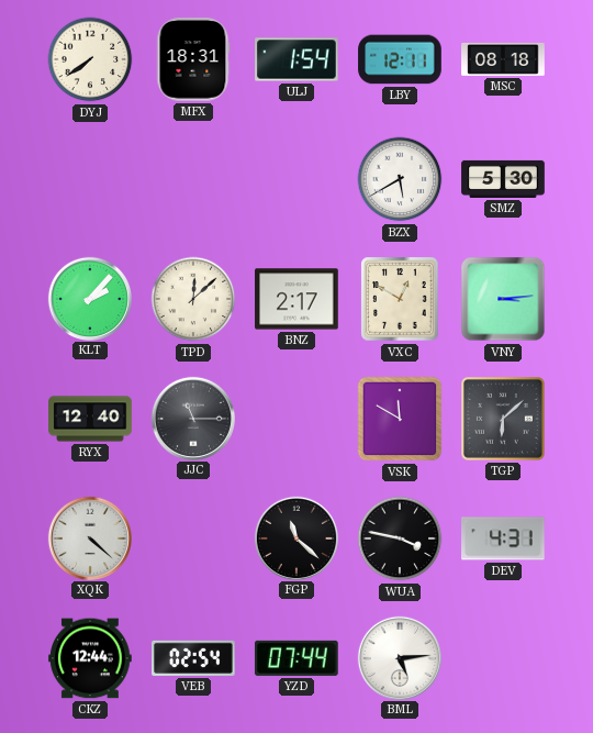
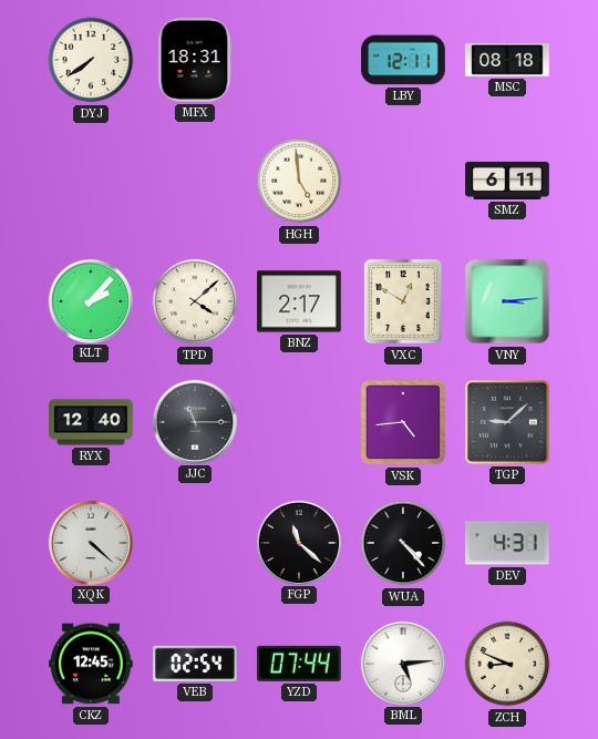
ULJ: 1:54 -> none (296, 59)
HGH: none -> 4:59 (299, 181)
BZX: 5:40 -> none (400, 179)
SMZ: 5:30 -> 6:11 (507, 181)
TPD: 12:08 -> 4:08 (195, 301)
VSK: 11:50 -> 4:44 (403, 422)
TGP: 6:08 -> 9:08 (508, 423)
WUA: 3:47 -> 4:23 (403, 543)
CKZ: 12:44 -> 12:45 (91, 664)
ZCH: none -> 8:49 (507, 664)
